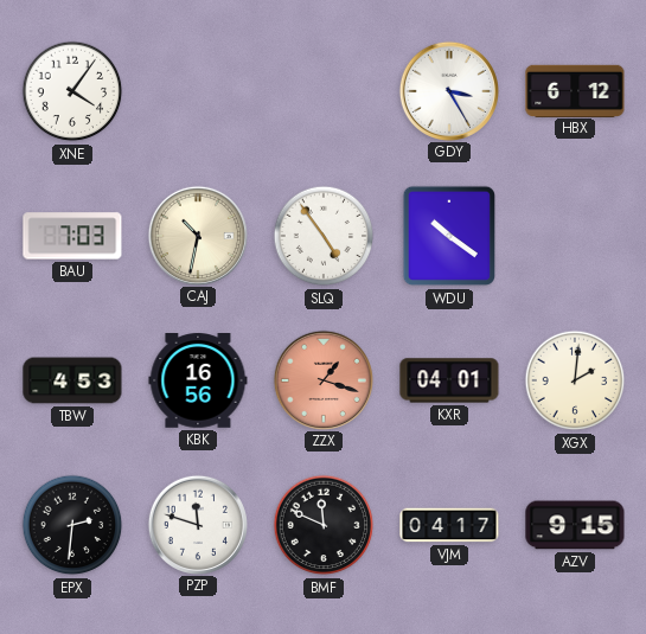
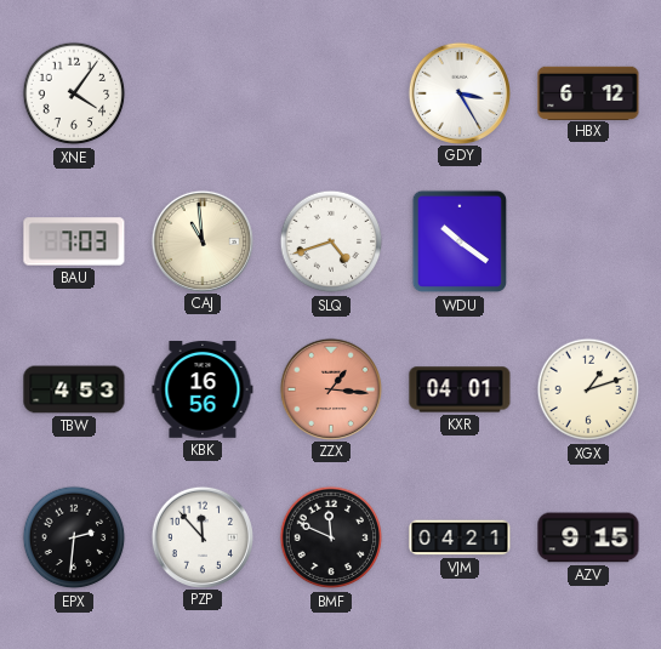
CAJ: 10:32 -> 10:59 (201, 240)
SLQ: 4:54 -> 4:42 (331, 241)
ZZX: 1:18 -> 1:16 (330, 388)
XGX: 2:01 -> 1:12 (588, 389)
PZP: 11:48 -> 11:53 (201, 536)
VJM: 04:17 -> 04:21 (460, 537)
